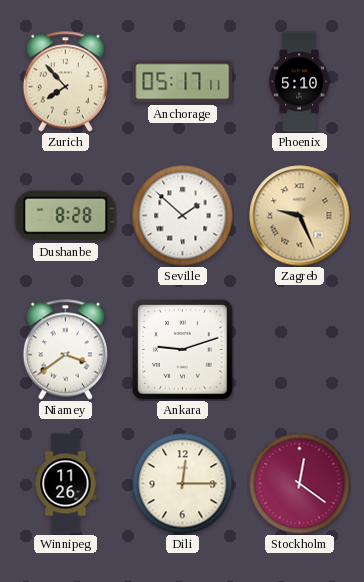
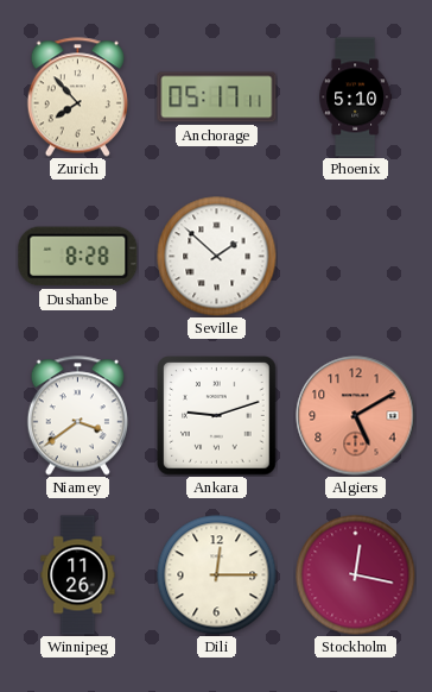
Zagreb: 9:26 -> none (300, 216)
Algiers: none -> 5:10 (356, 416)
Stockholm: 12:21 -> 12:17 (356, 575)
